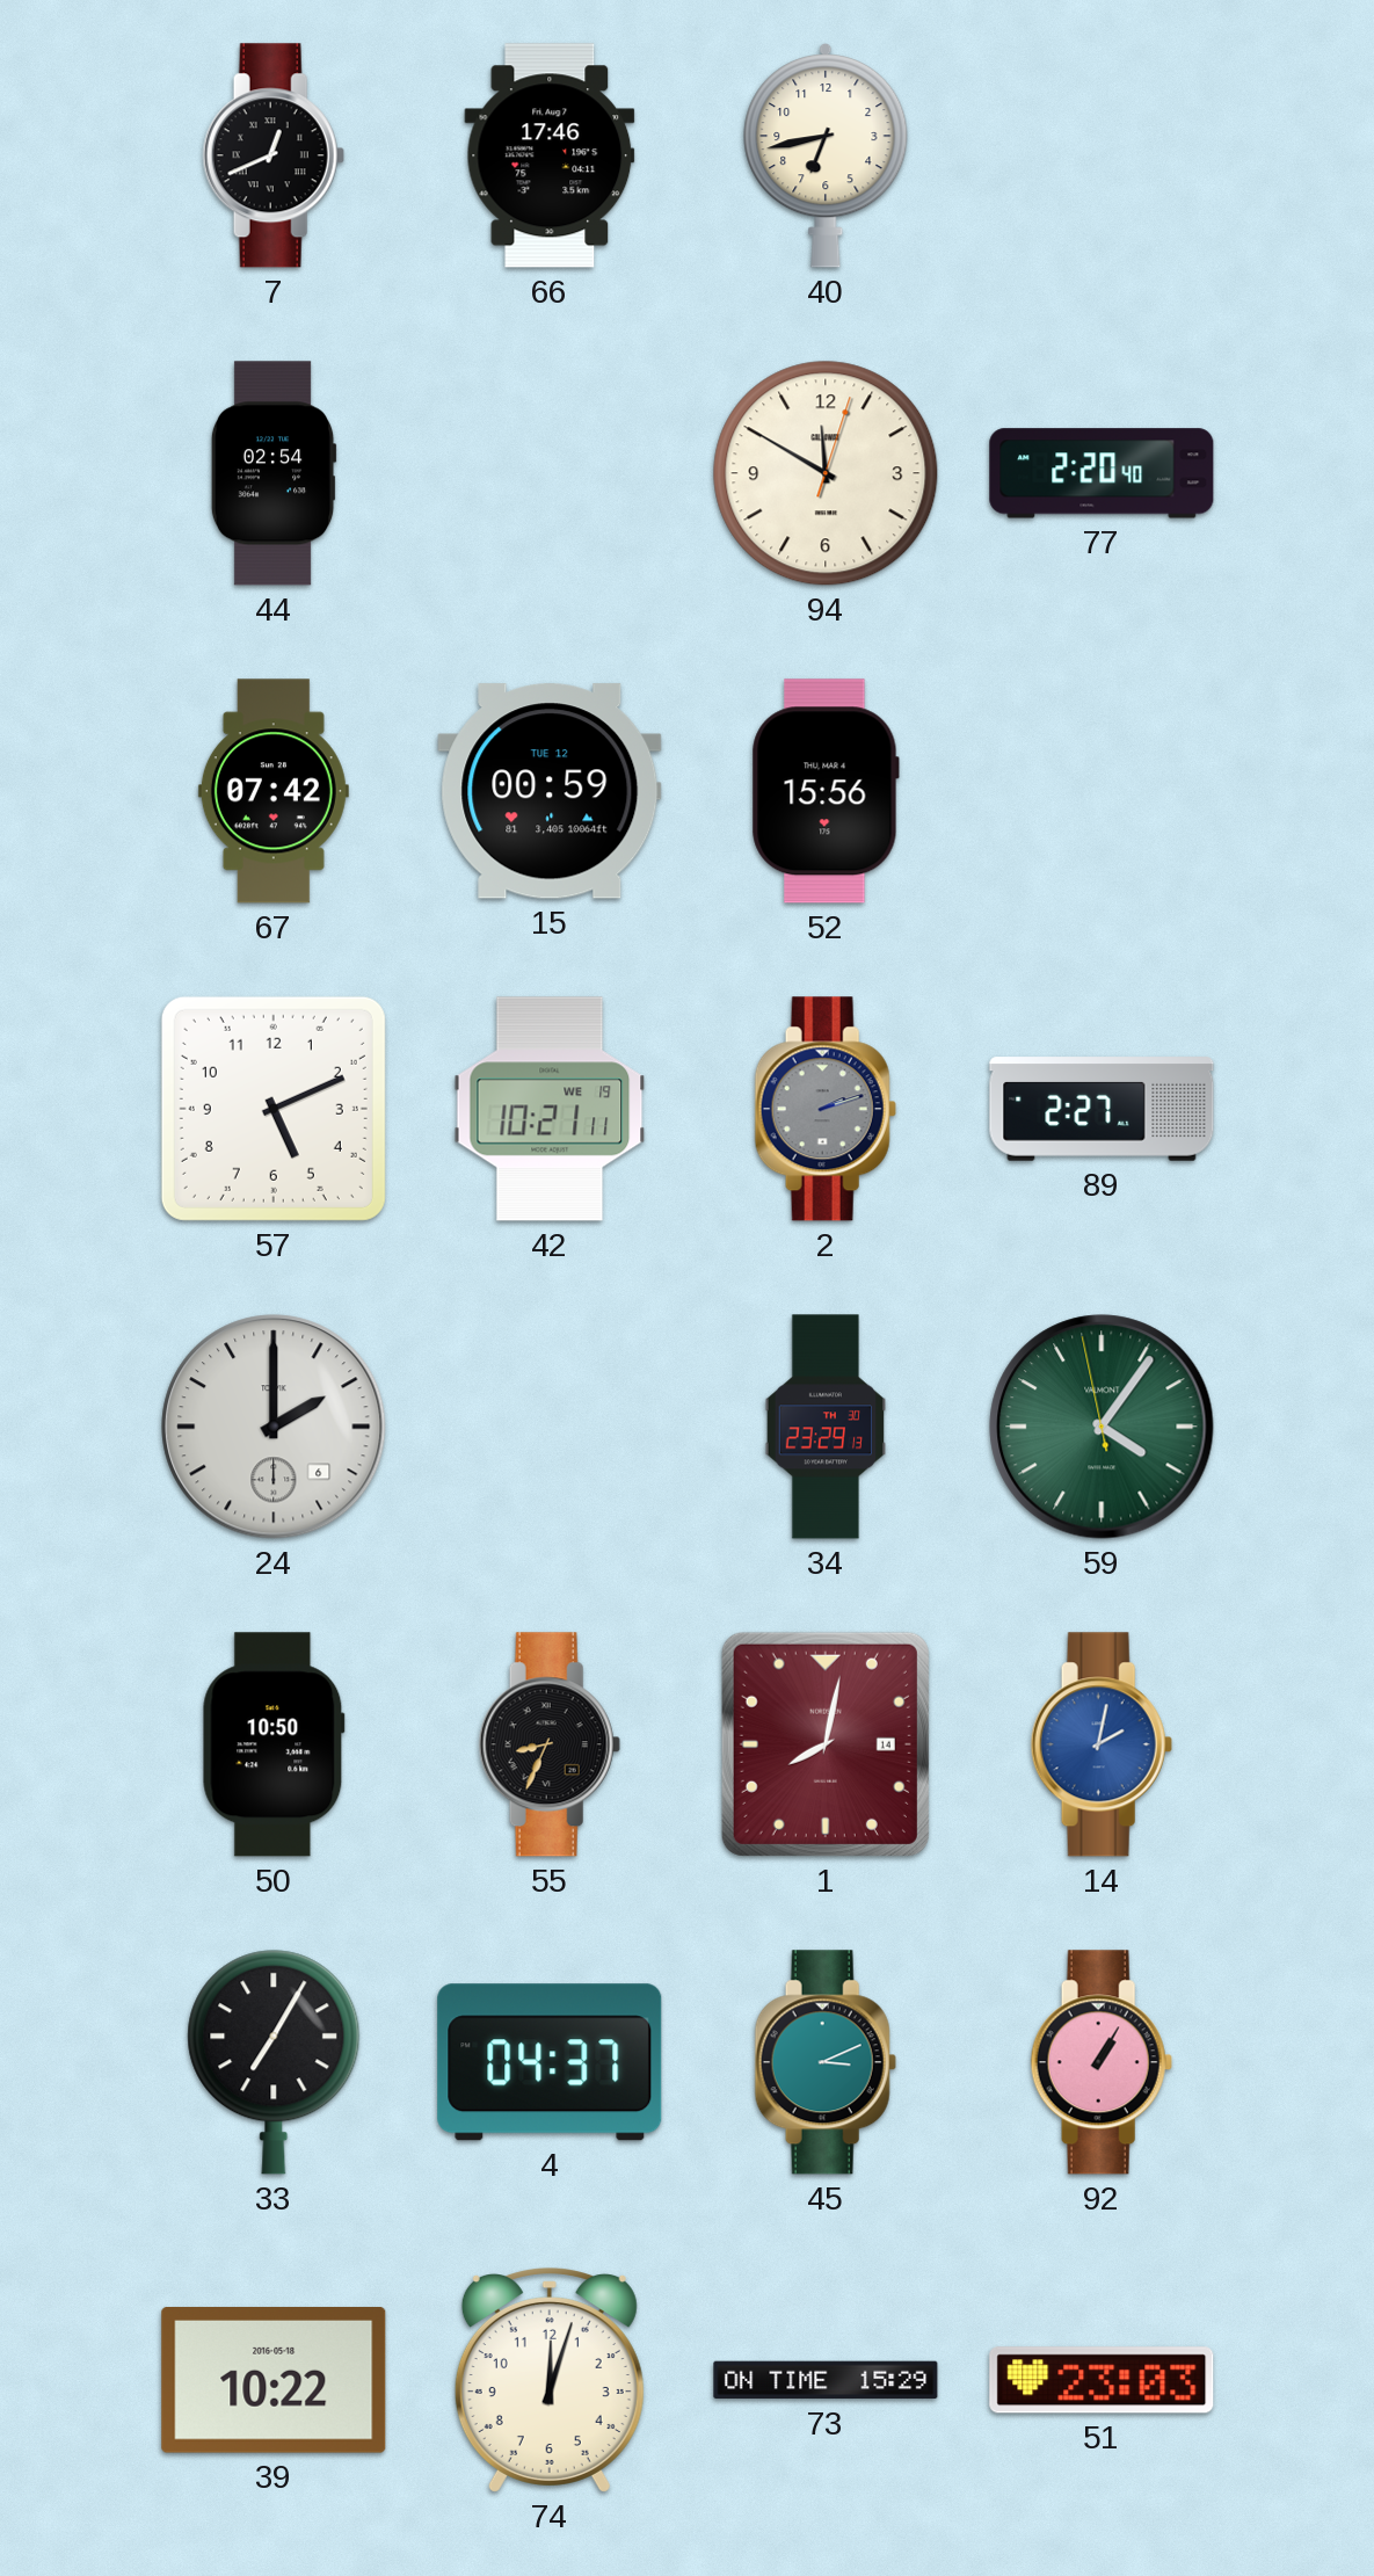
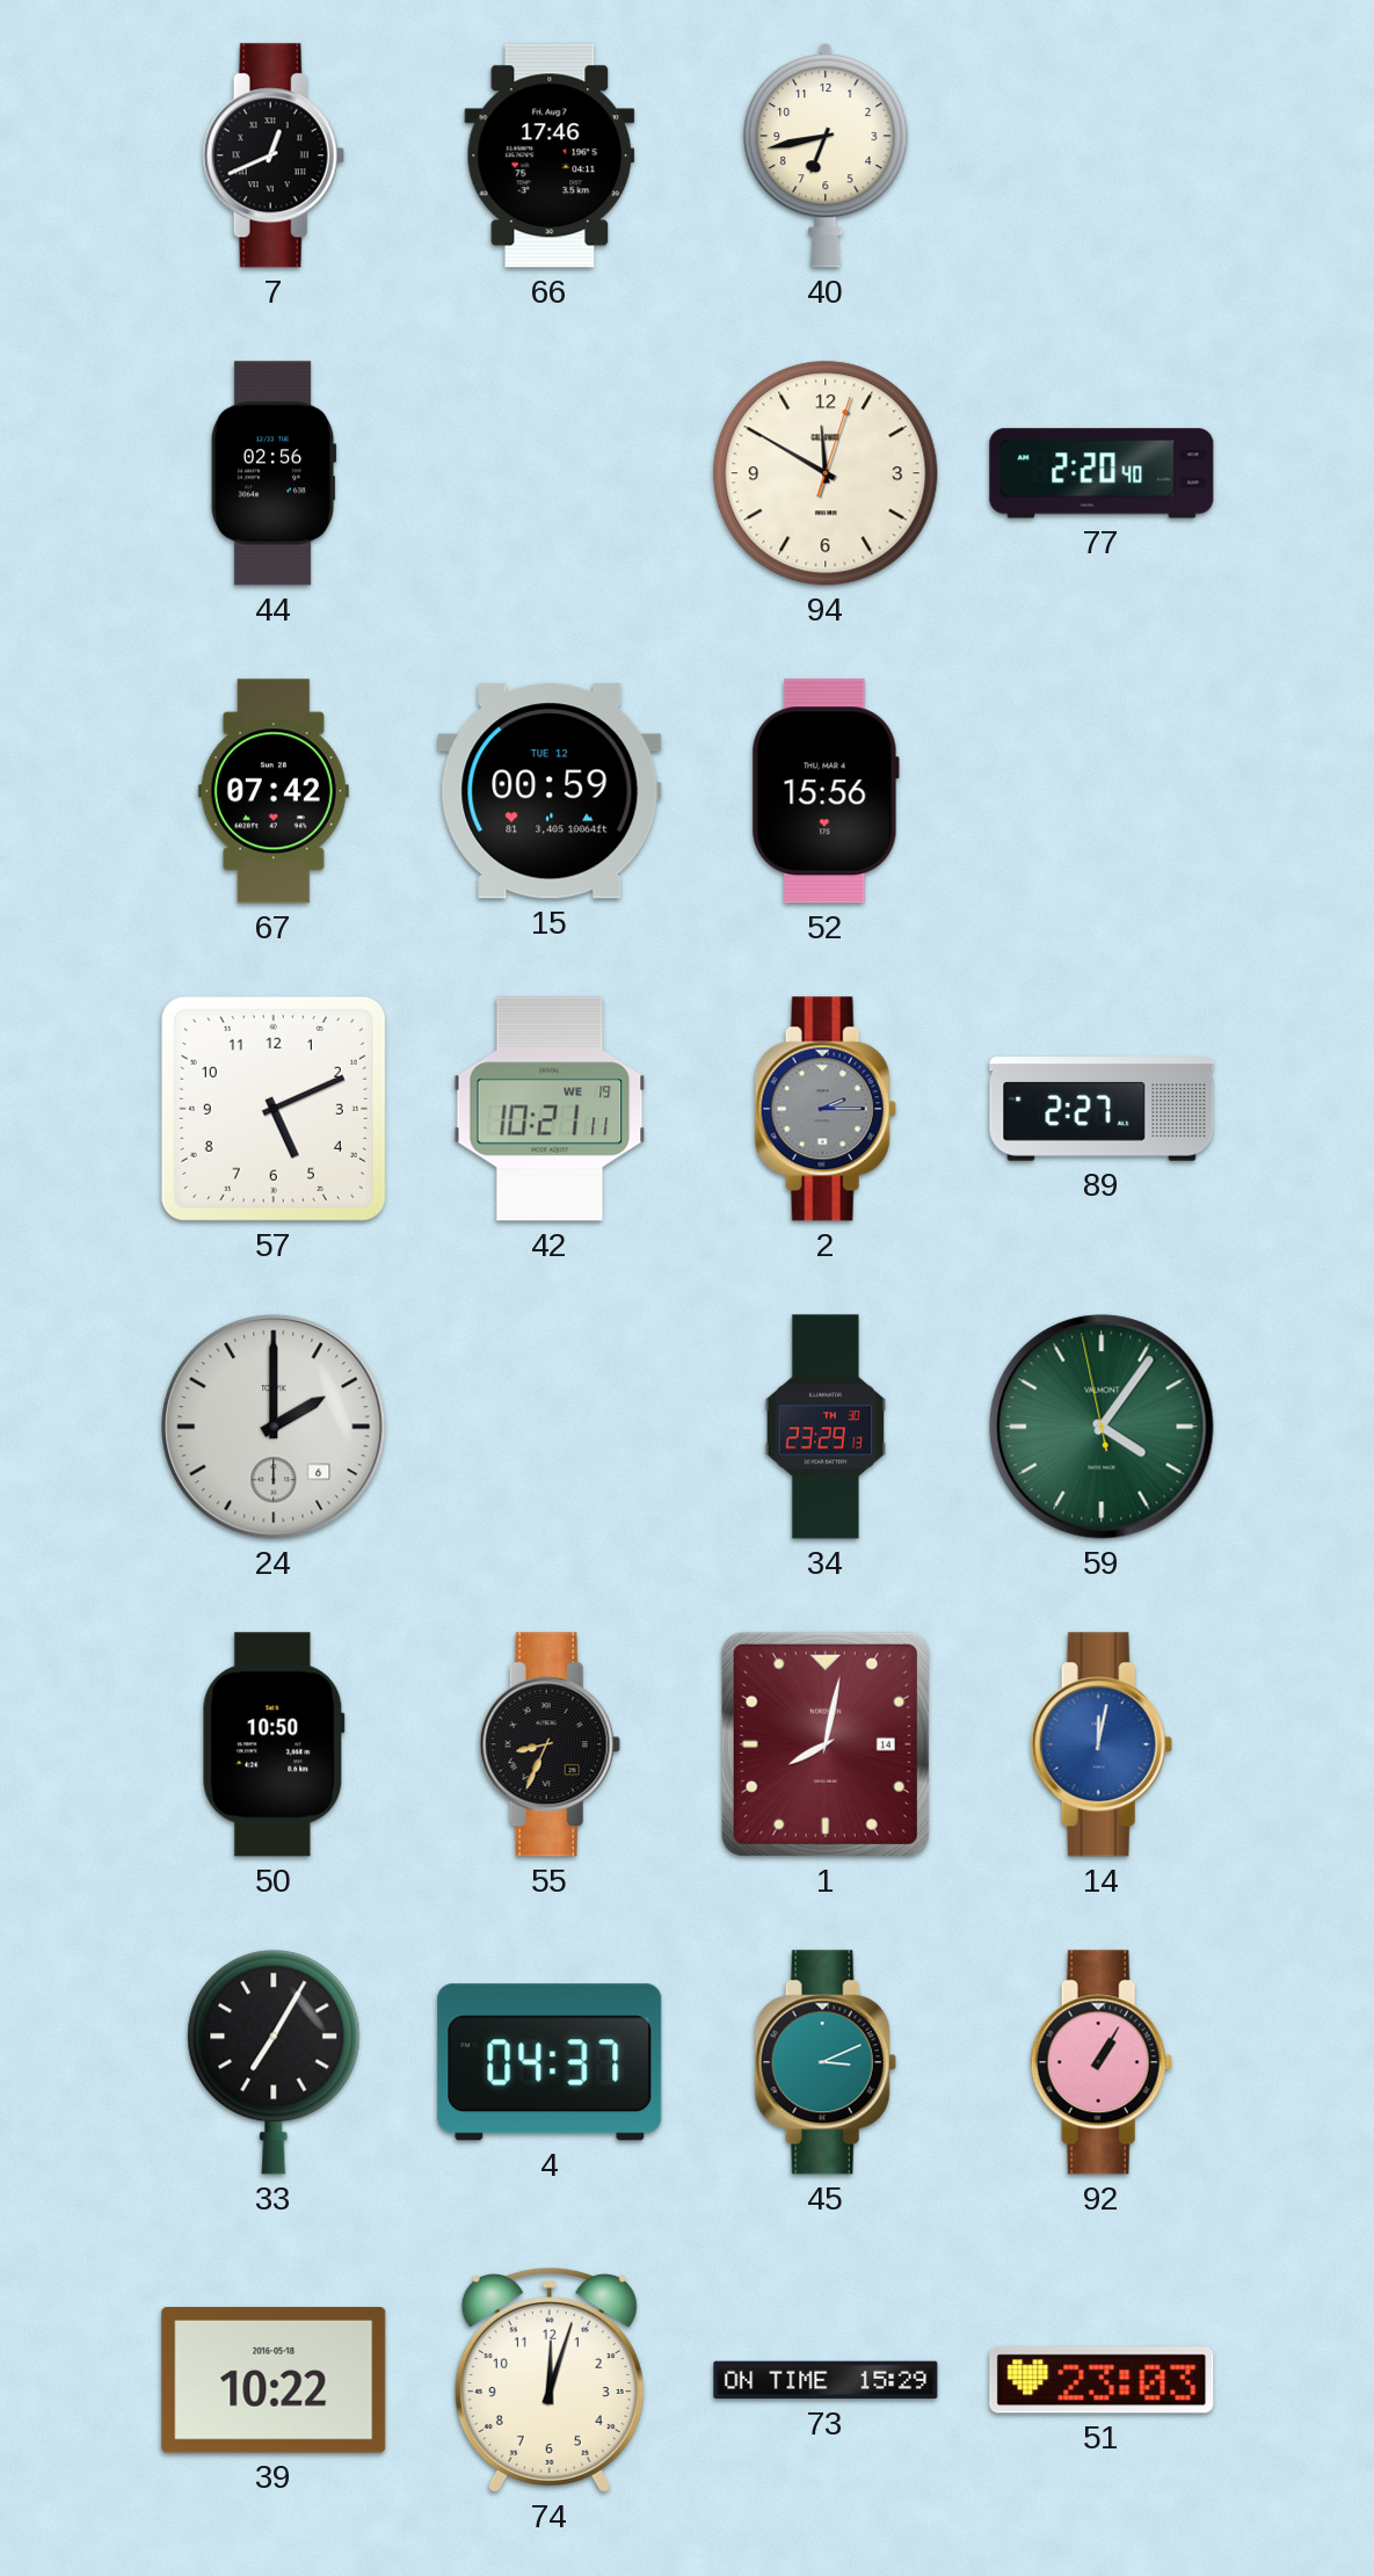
44: 02:54 -> 02:56 (274, 473)
2: 2:12 -> 2:15 (826, 1109)
14: 2:02 -> 12:02 (1102, 1744)
